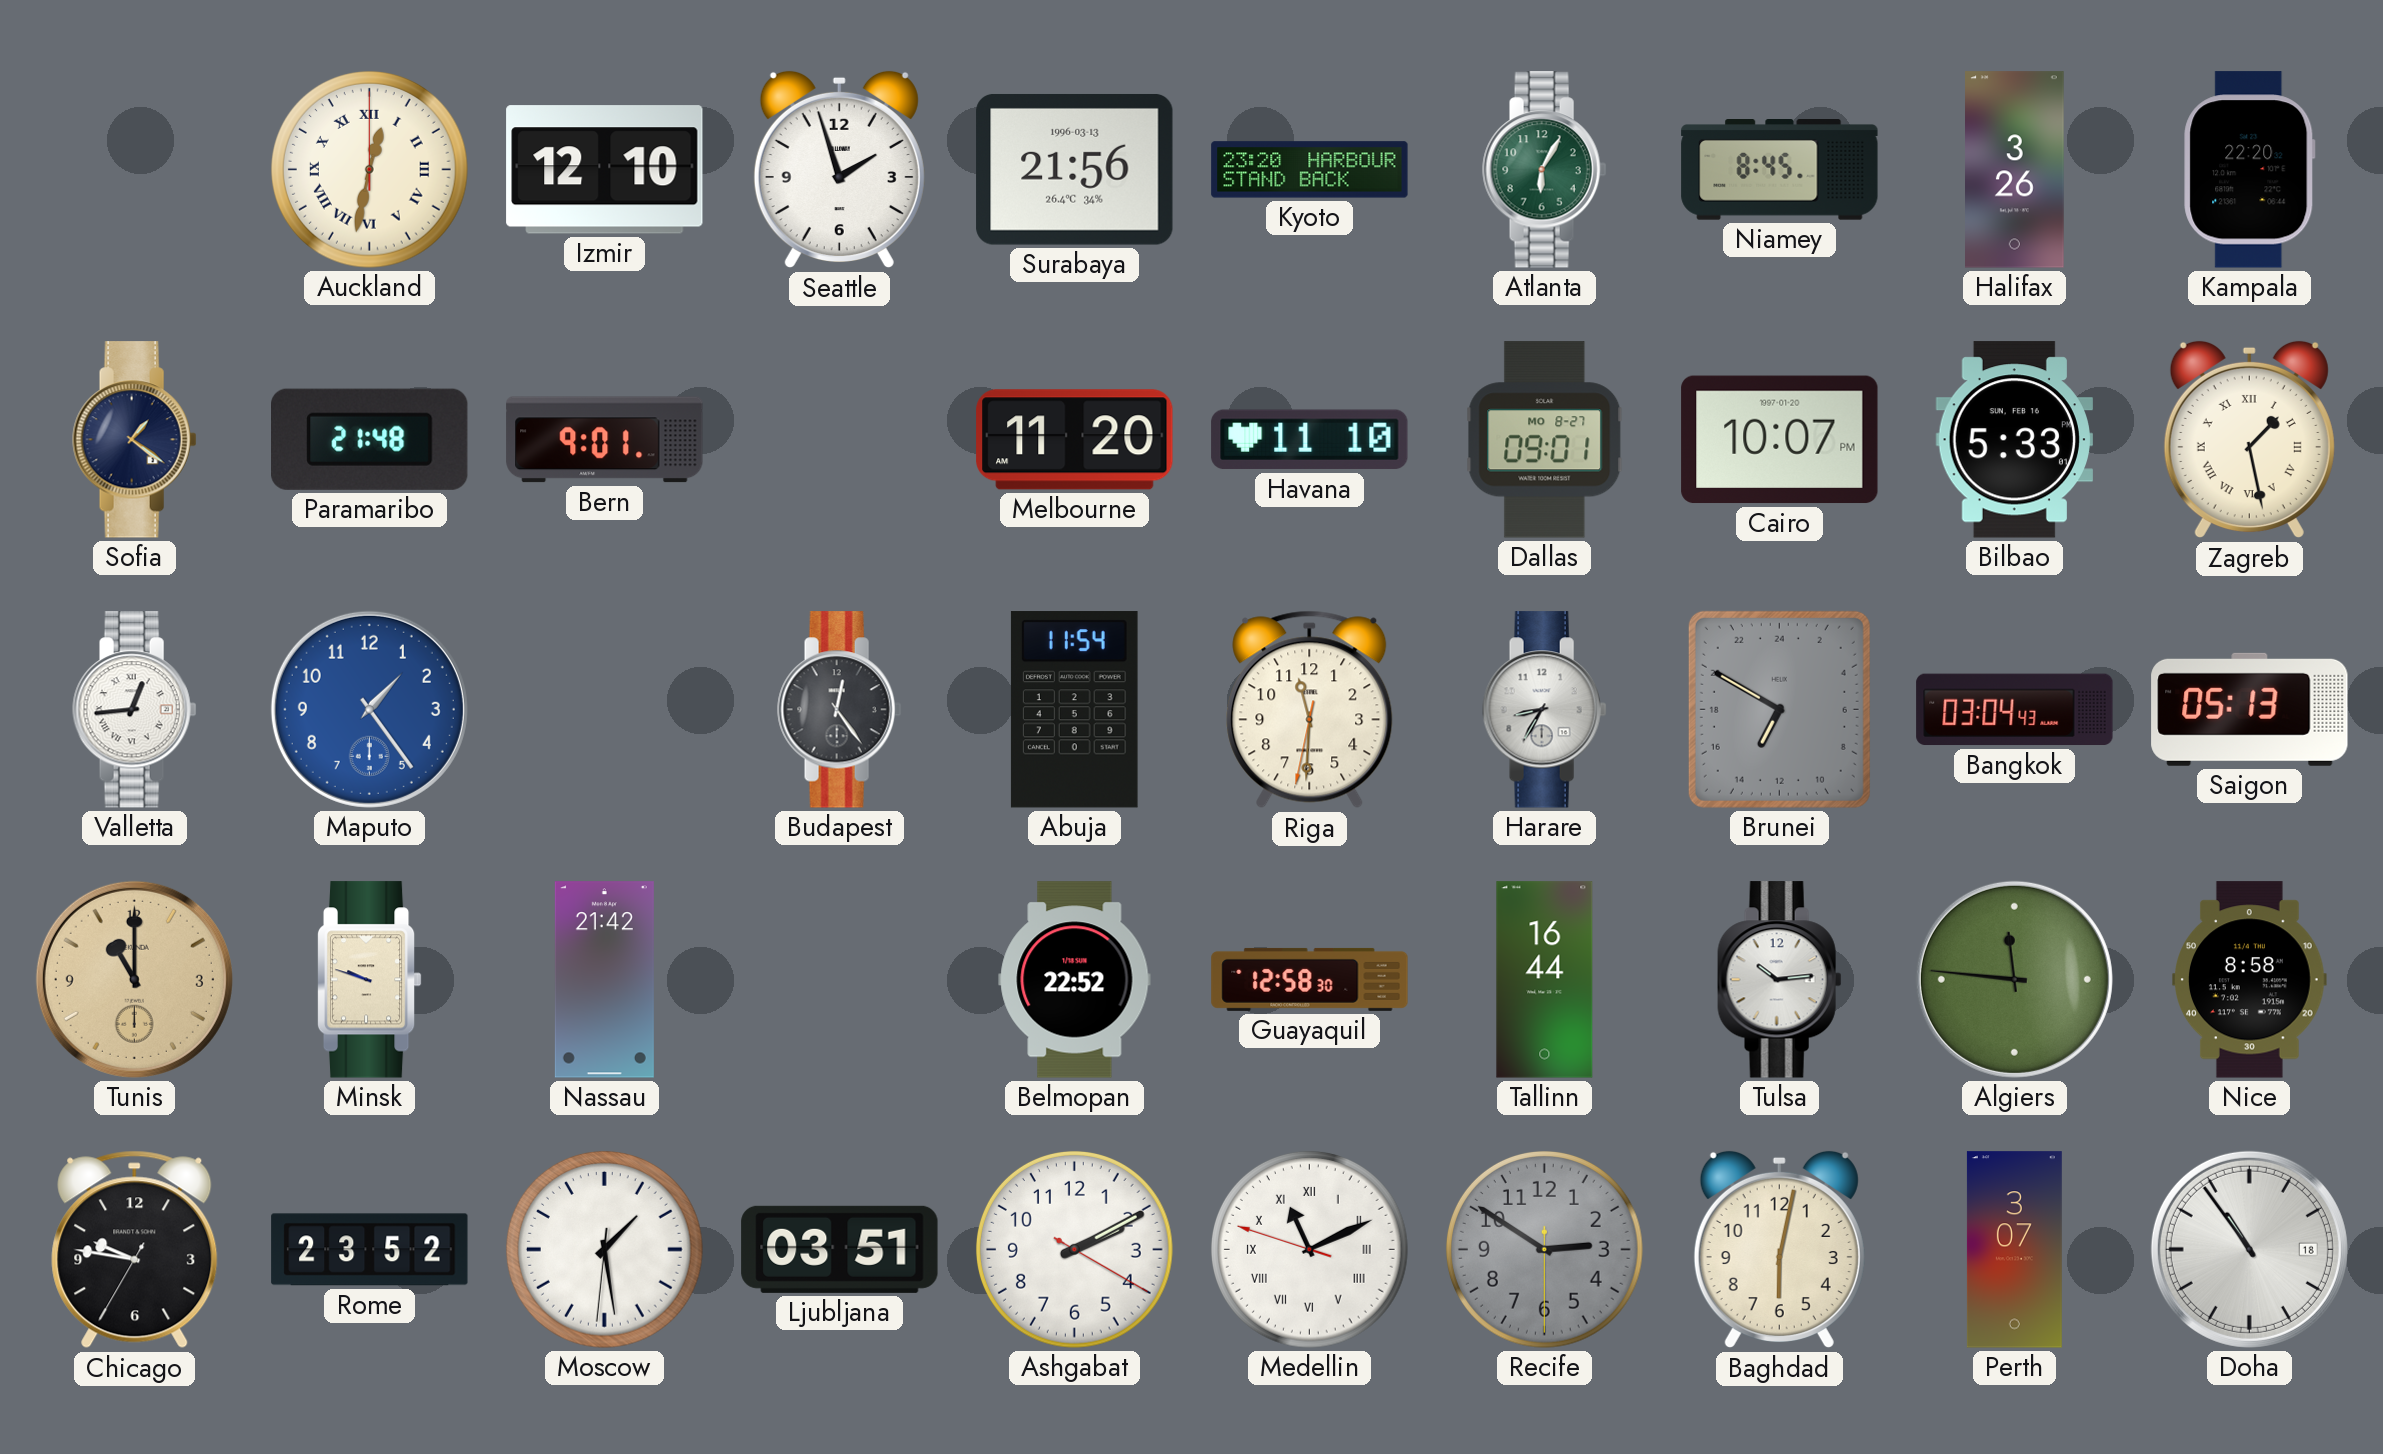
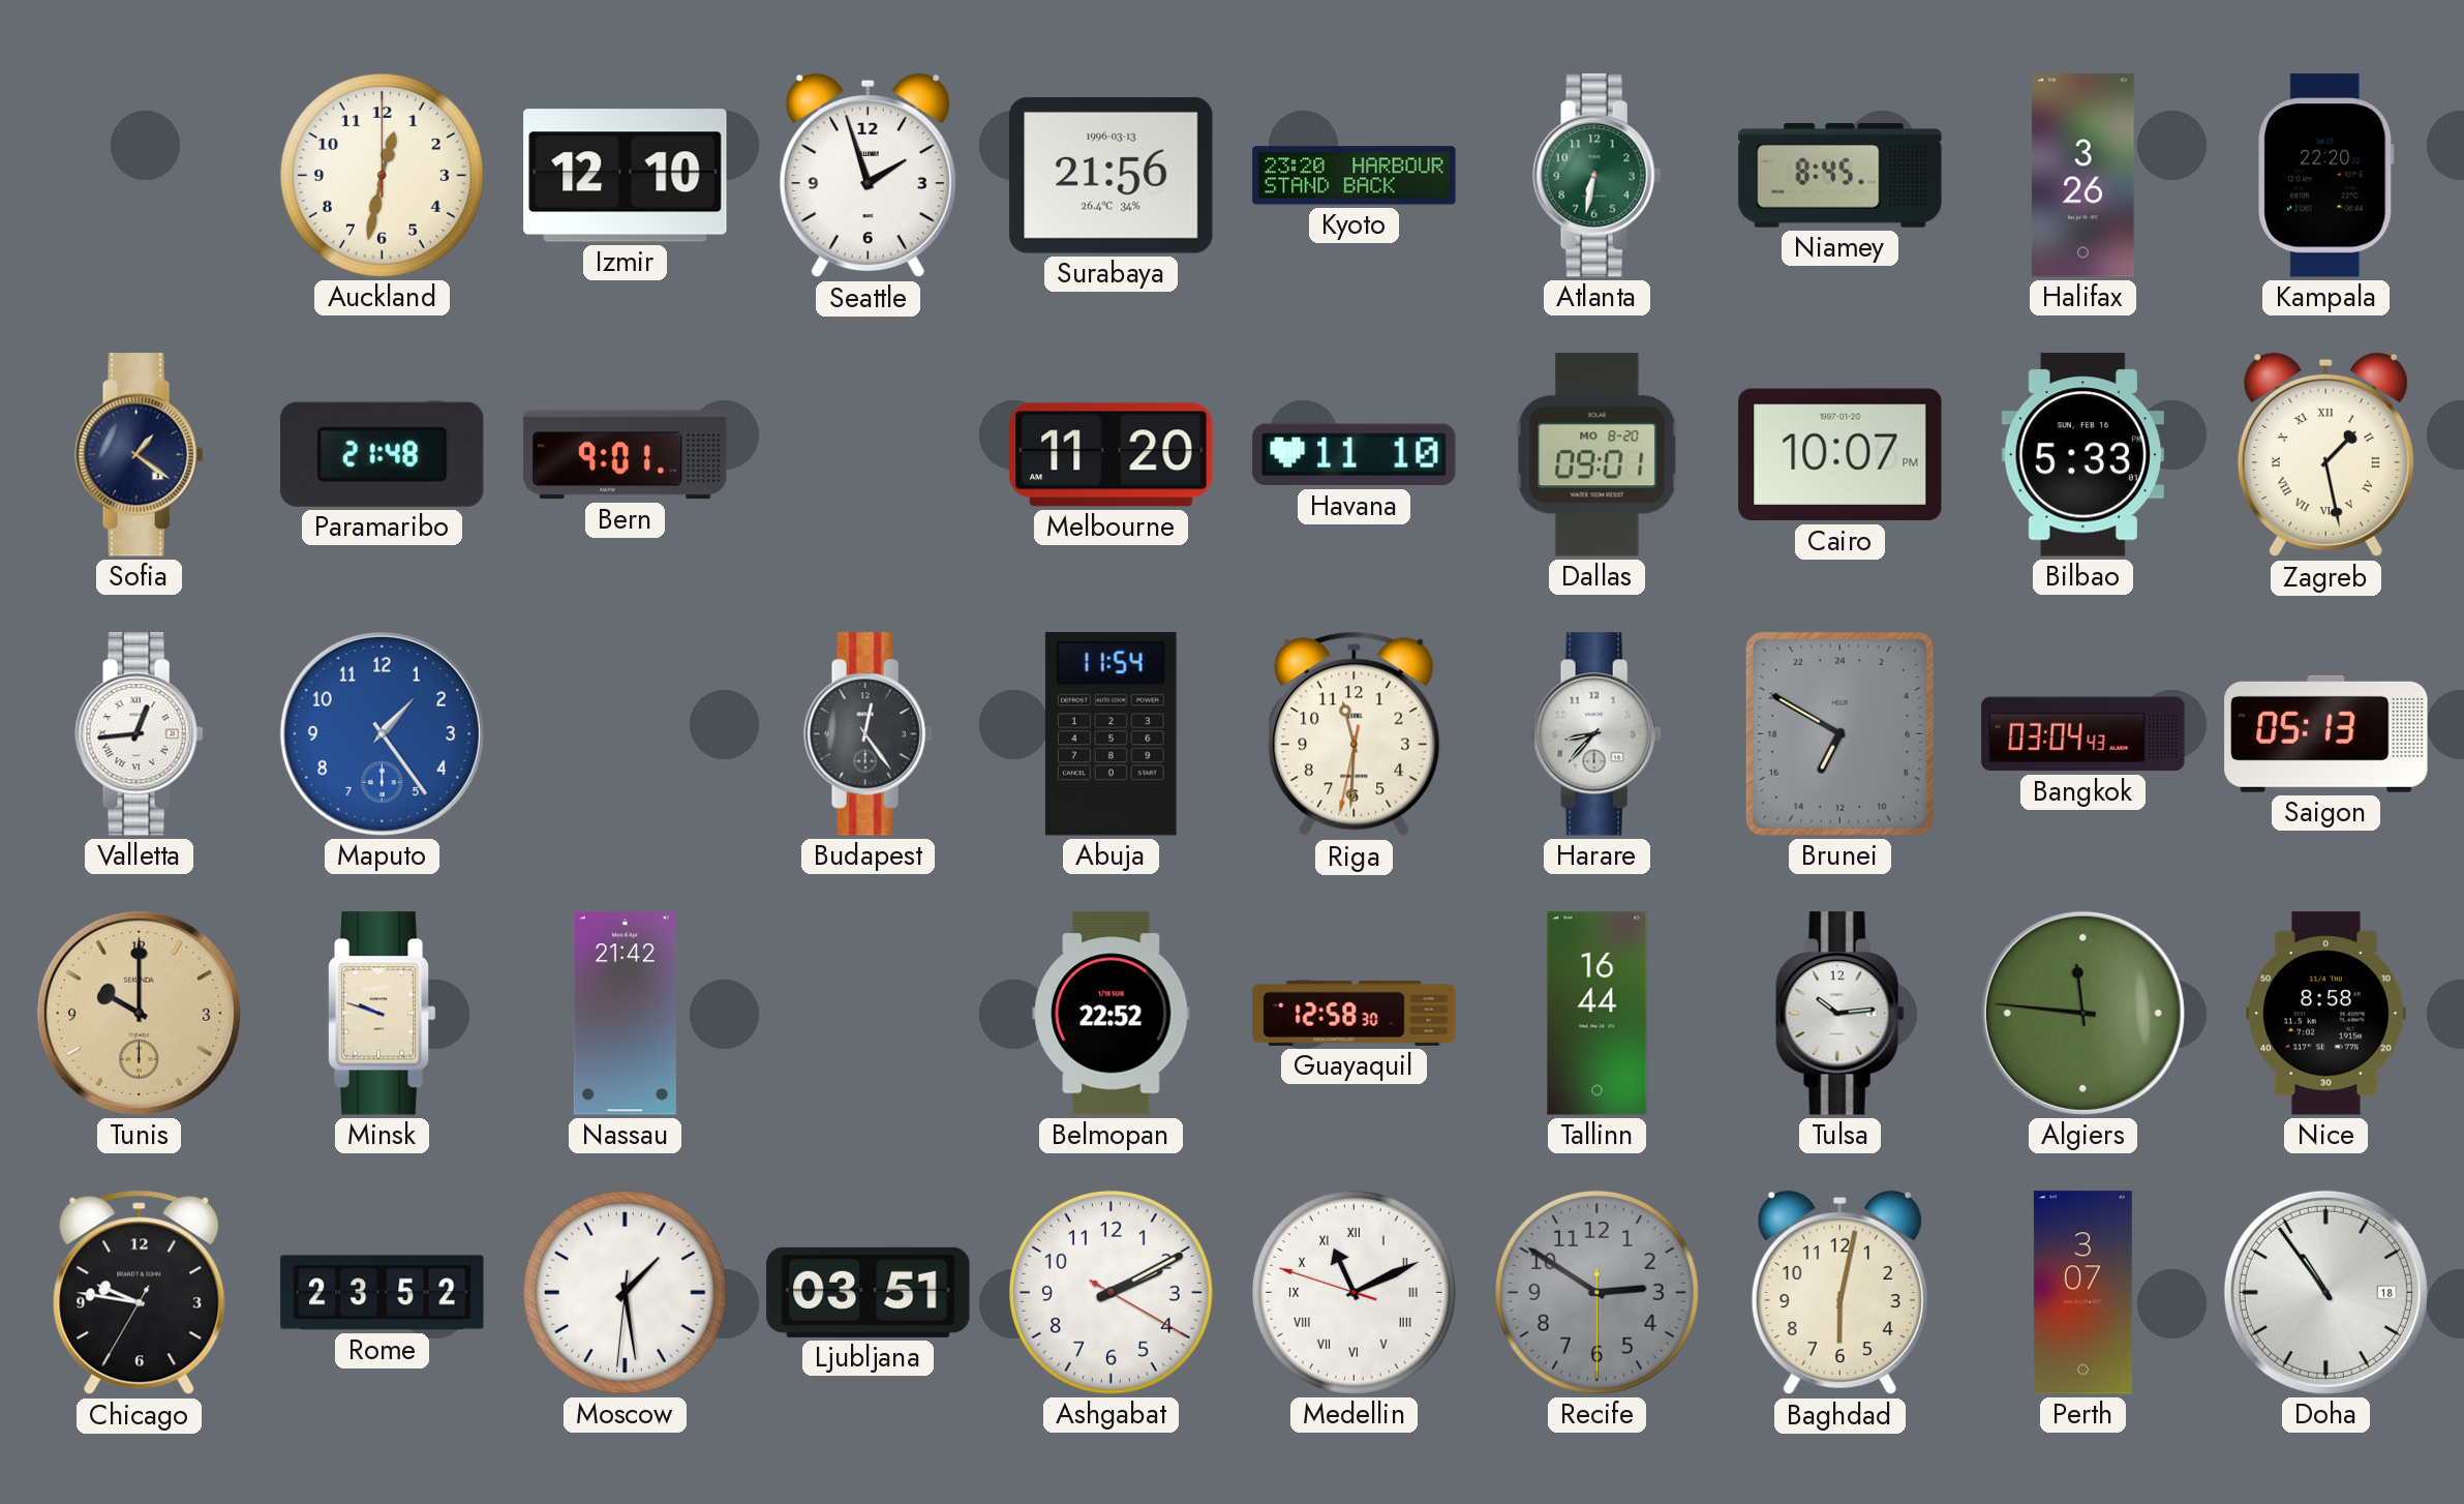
Auckland numerals: Roman -> Arabic (382, 175)
Atlanta: 6:05 -> 6:32 (1598, 176)
Dallas date: MO 8-27 -> MO 8-20 (1598, 455)
Harare: 8:35 -> 8:37 (1598, 734)
Tunis: 11:00 -> 10:00 (139, 1013)
